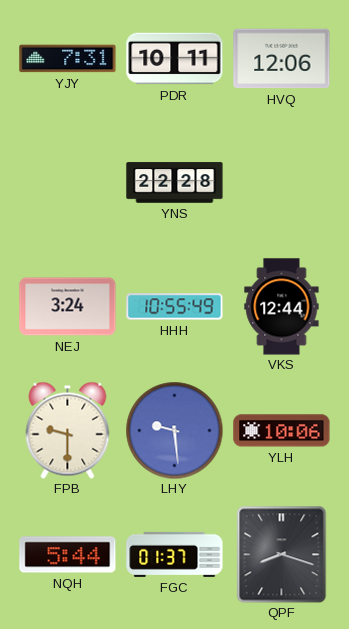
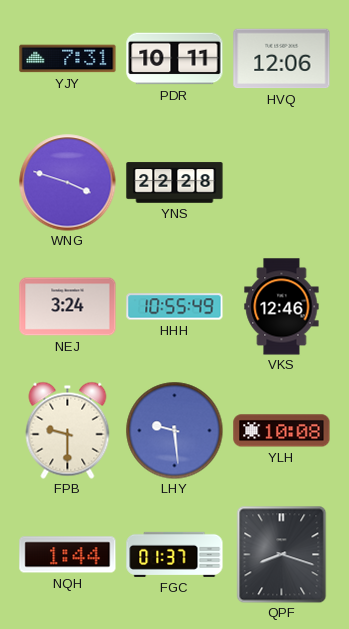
WNG: none -> 3:48 (68, 183)
VKS: 12:44 -> 12:46 (282, 307)
YLH: 10:06 -> 10:08 (282, 431)
NQH: 5:44 -> 1:44 (68, 555)
